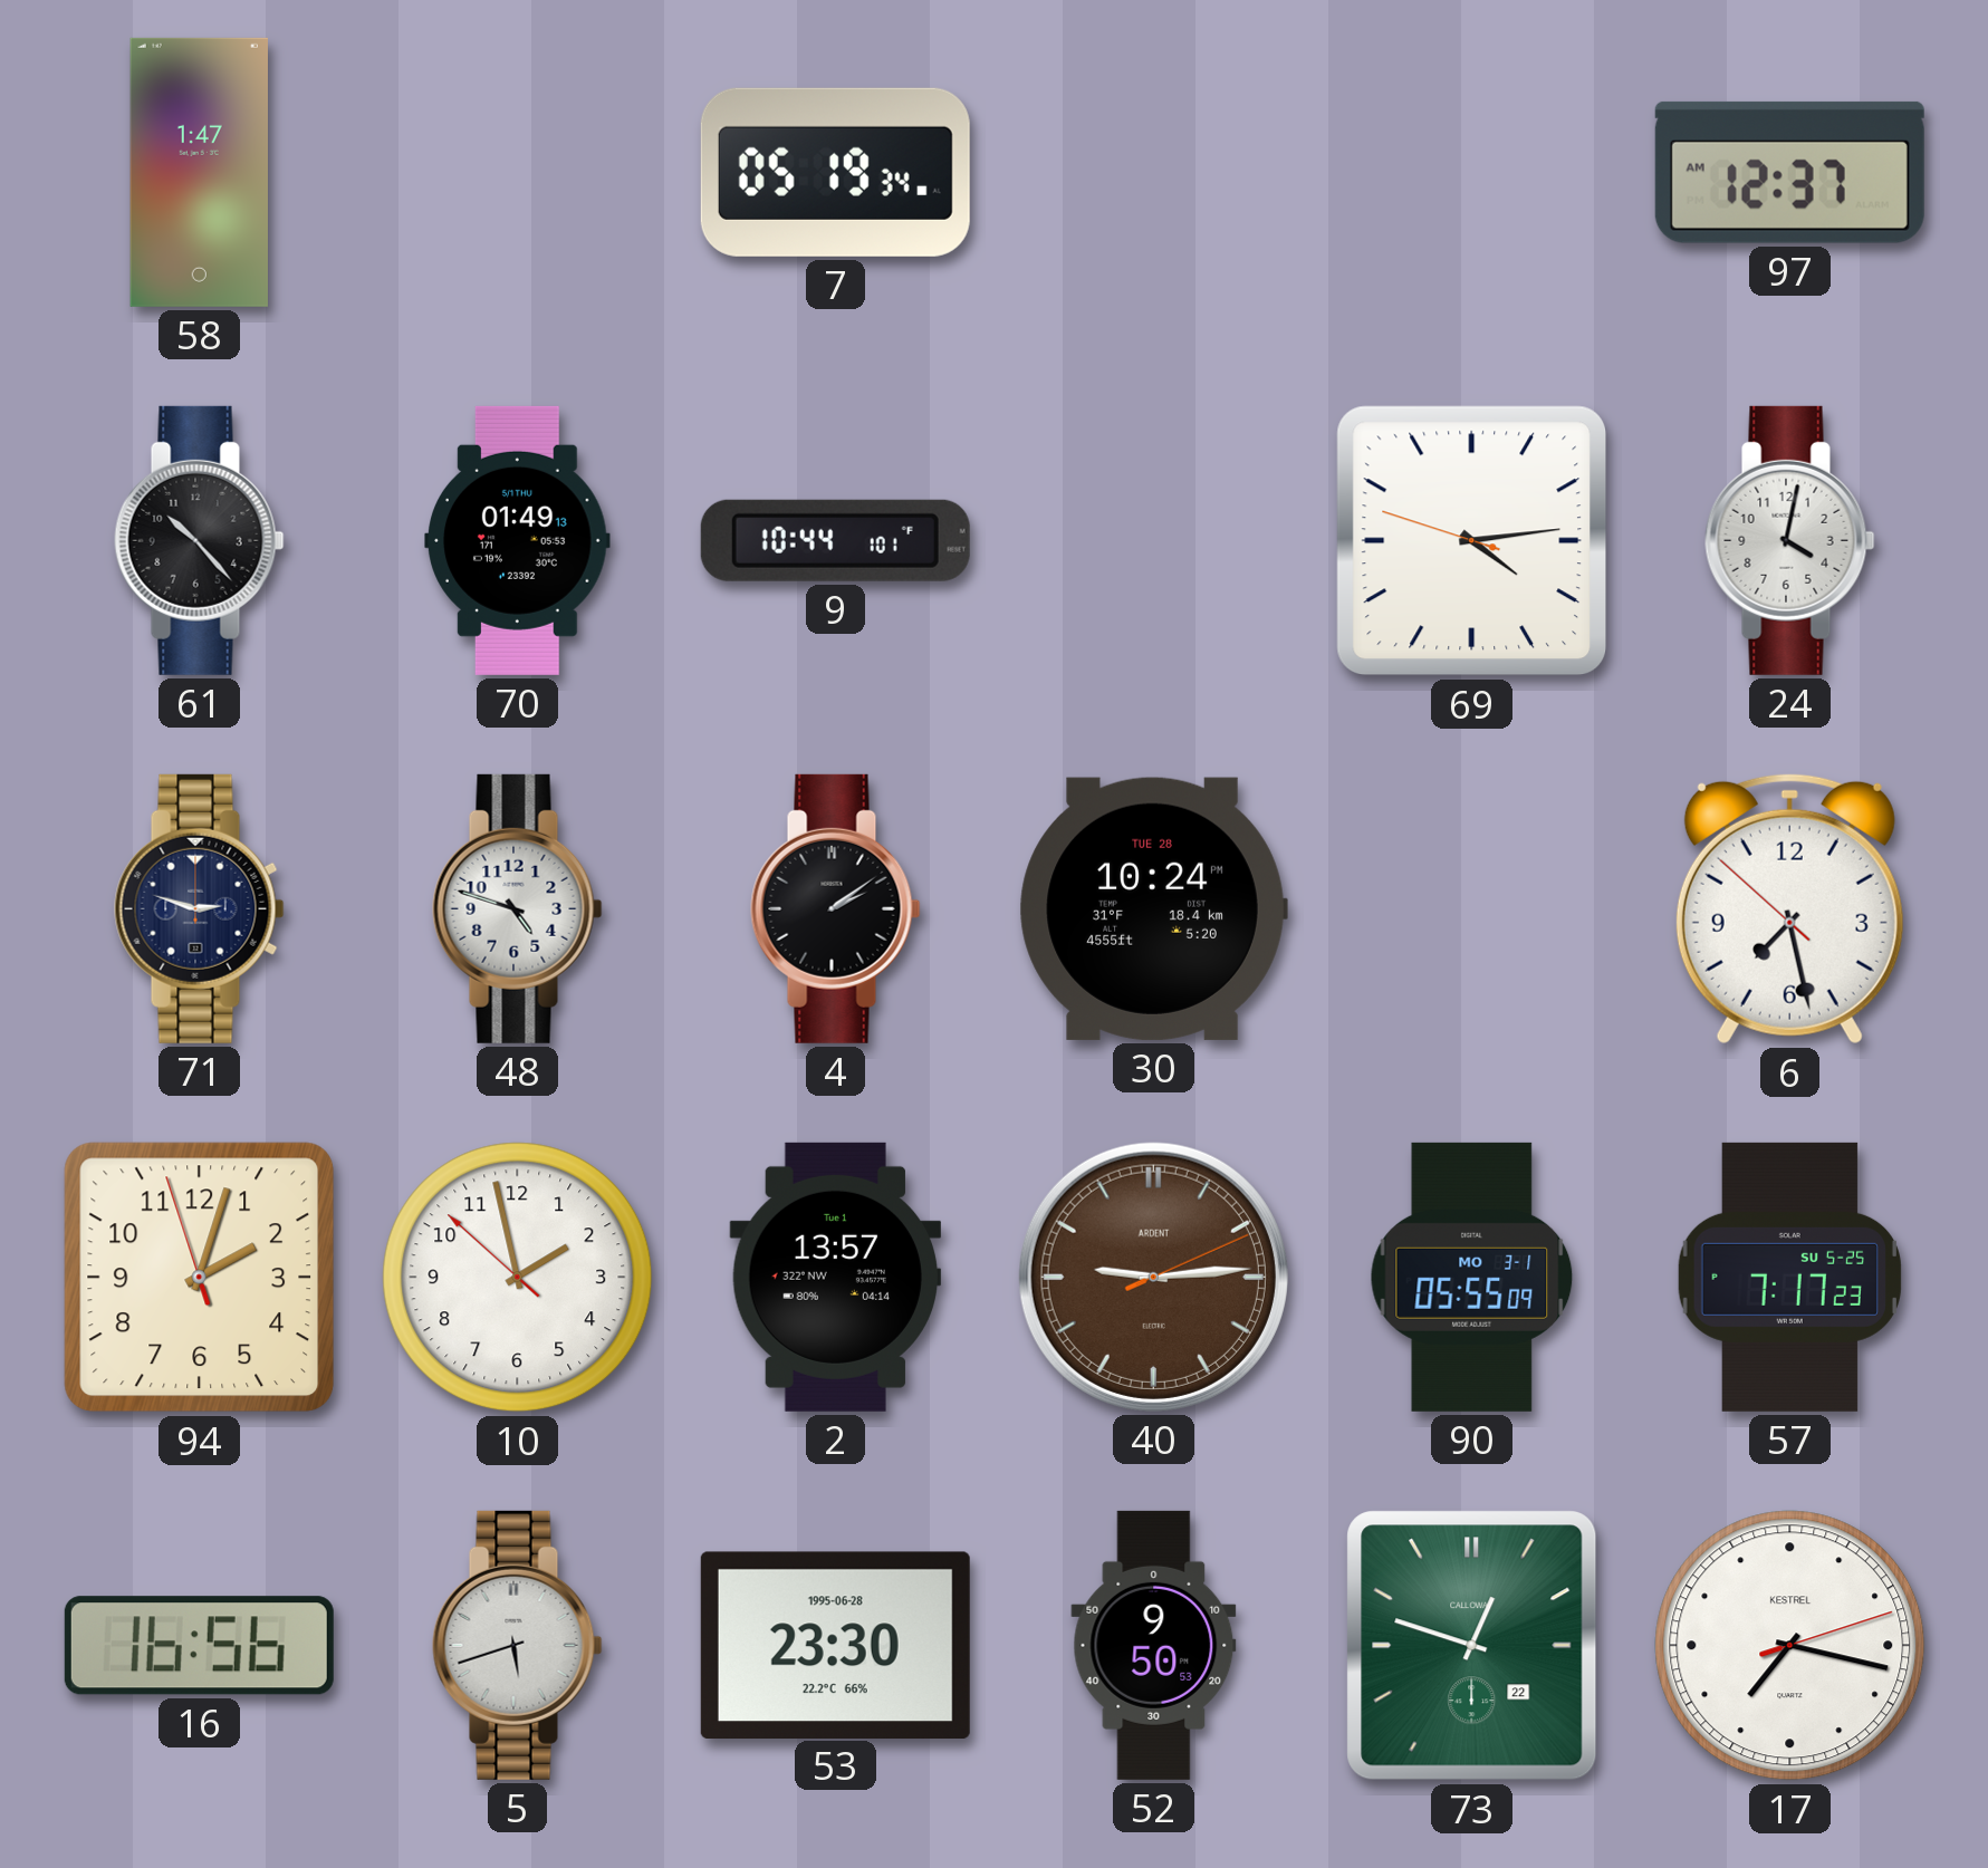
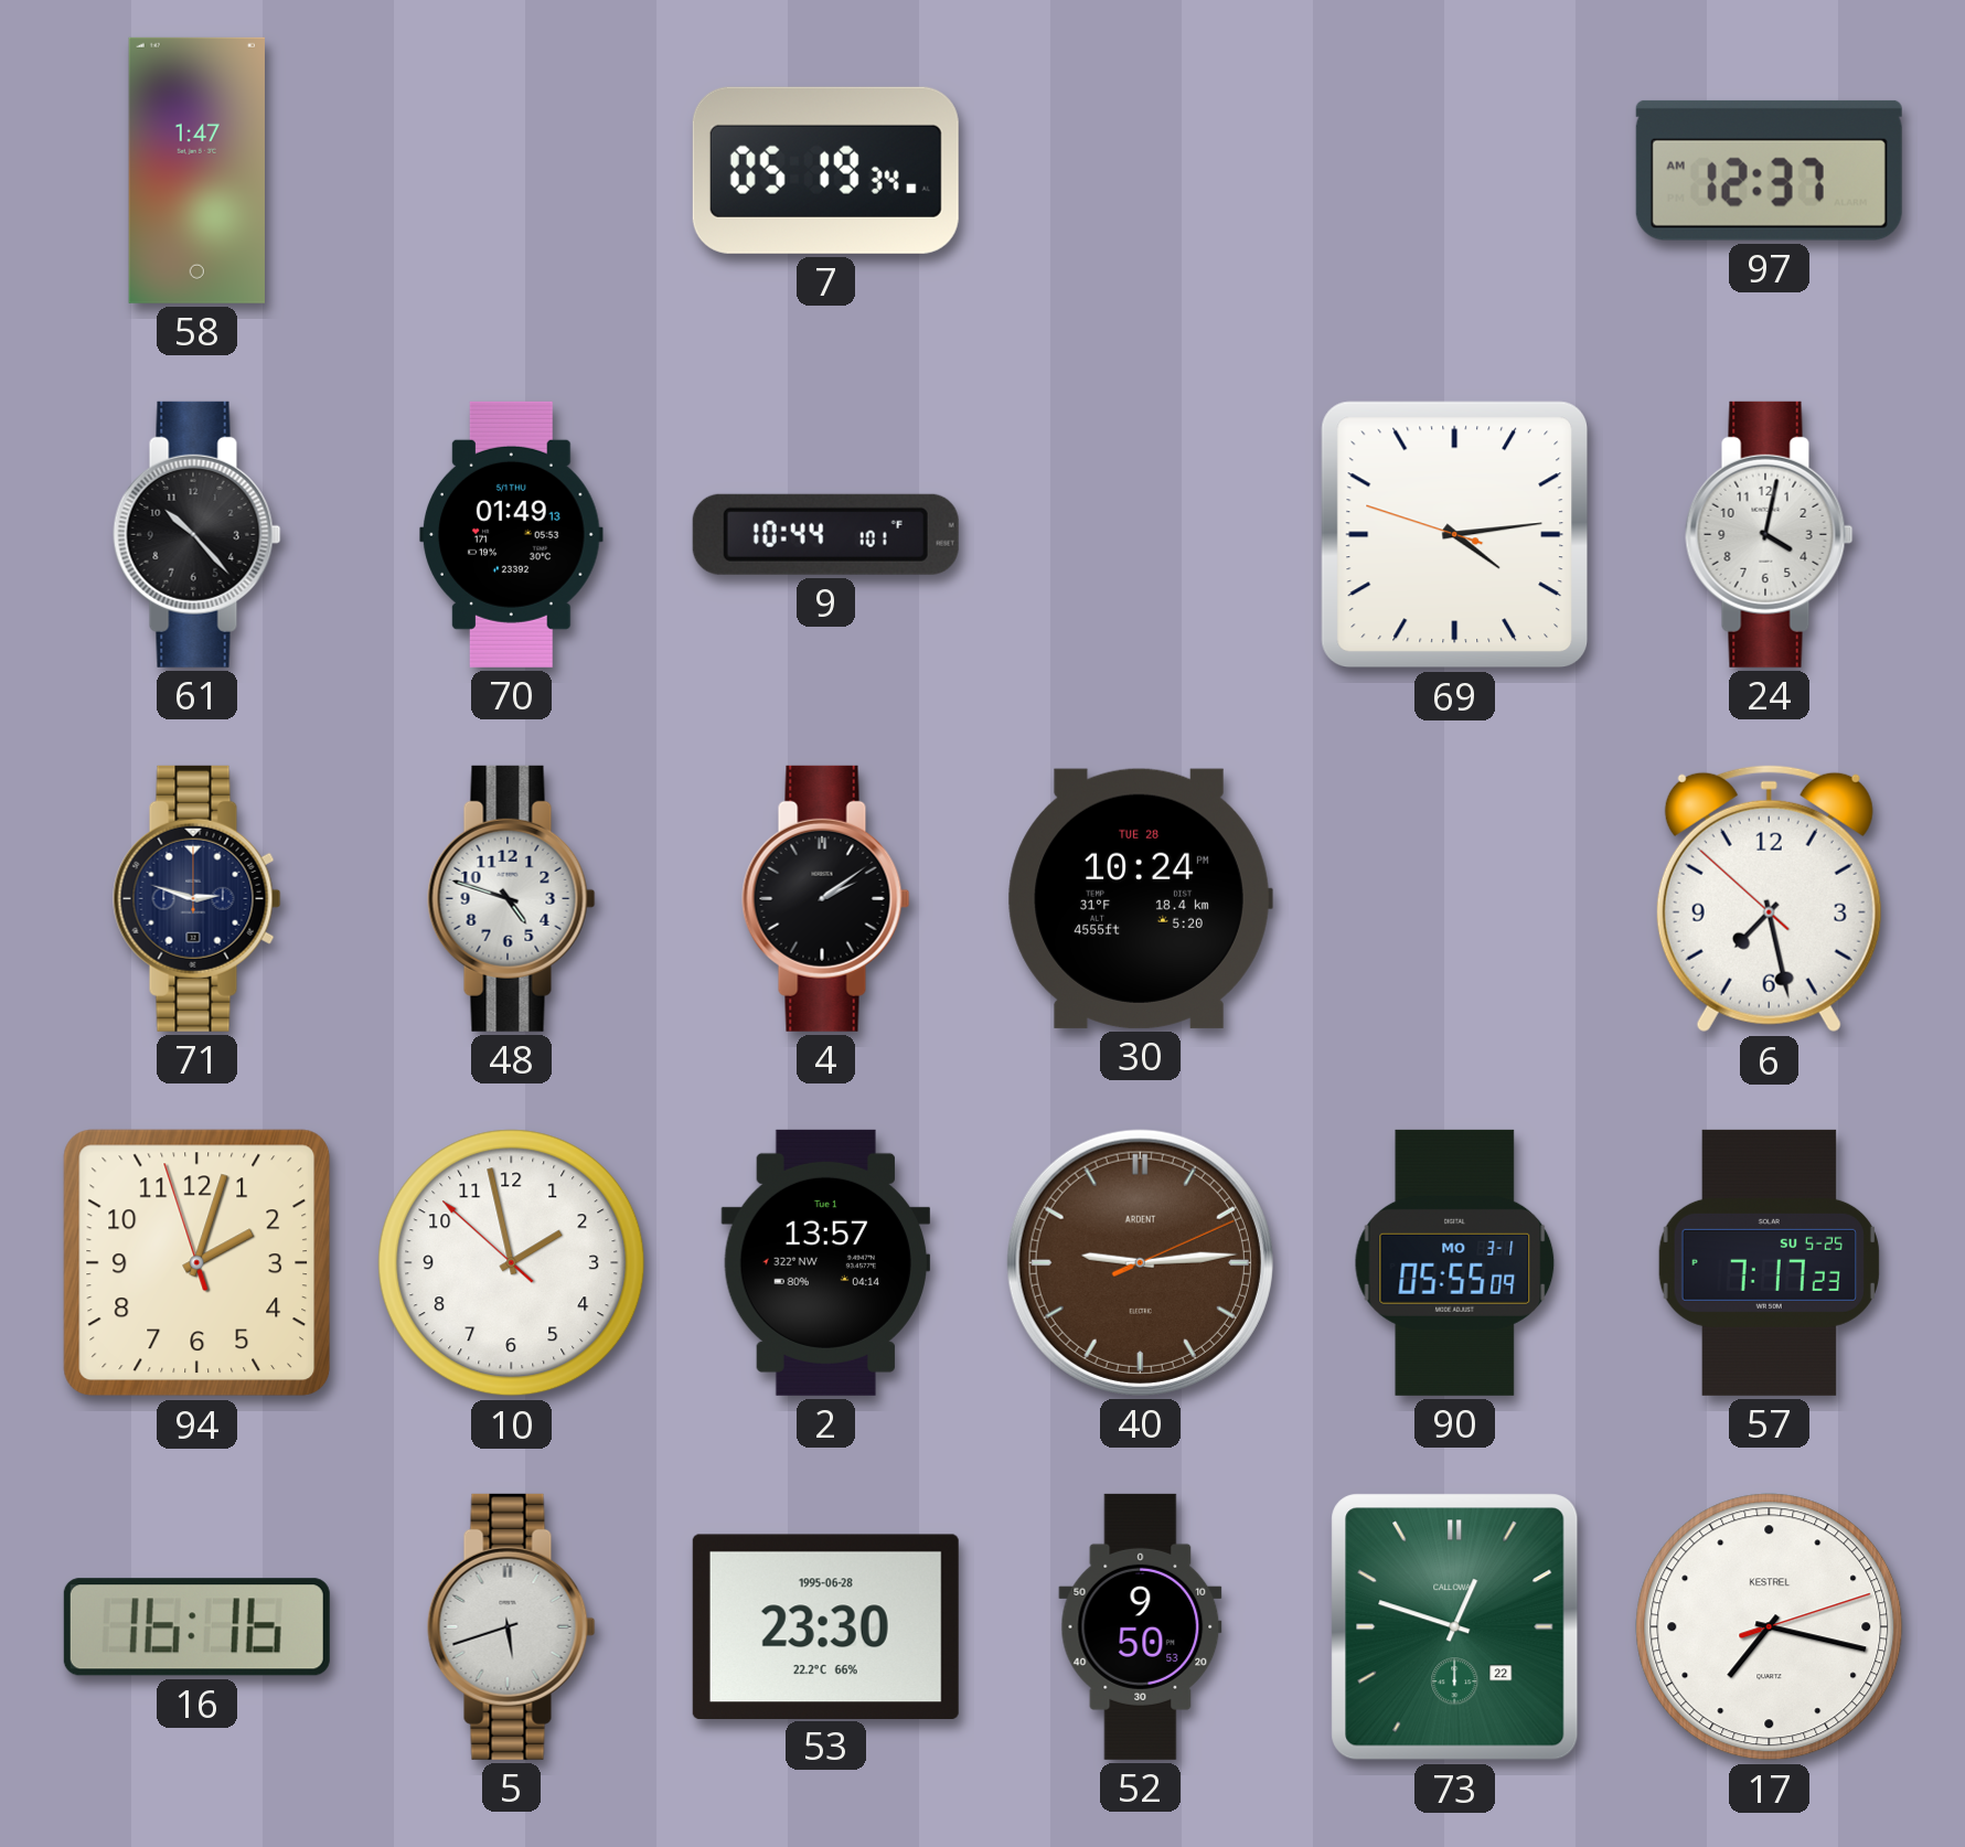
16: 16:56 -> 16:16 (196, 1627)
